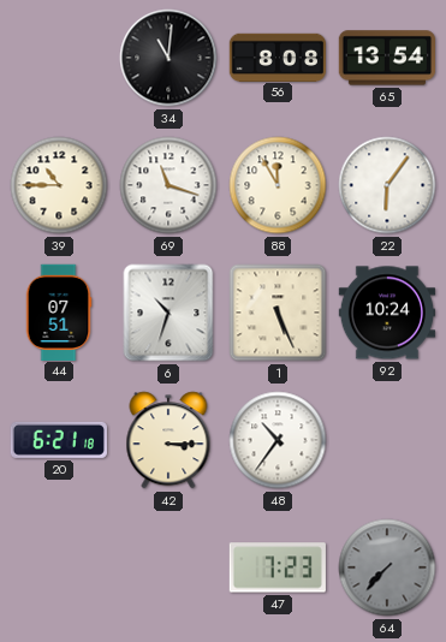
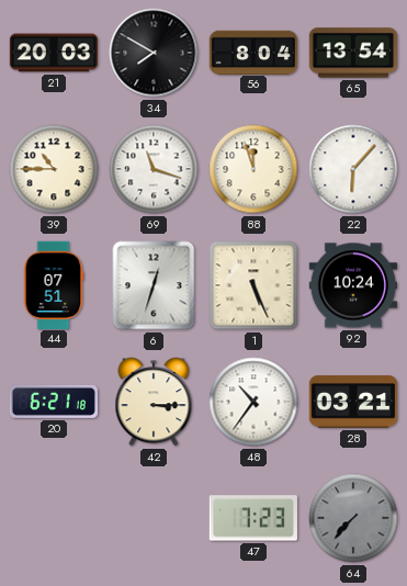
21: none -> 20:03 (54, 53)
34: 11:01 -> 7:50 (154, 53)
56: 8:08 -> 8:04 (252, 52)
88: 11:55 -> 11:57 (253, 169)
22: 6:06 -> 6:07 (353, 169)
6: 10:33 -> 12:33 (154, 285)
28: none -> 03:21 (352, 402)
